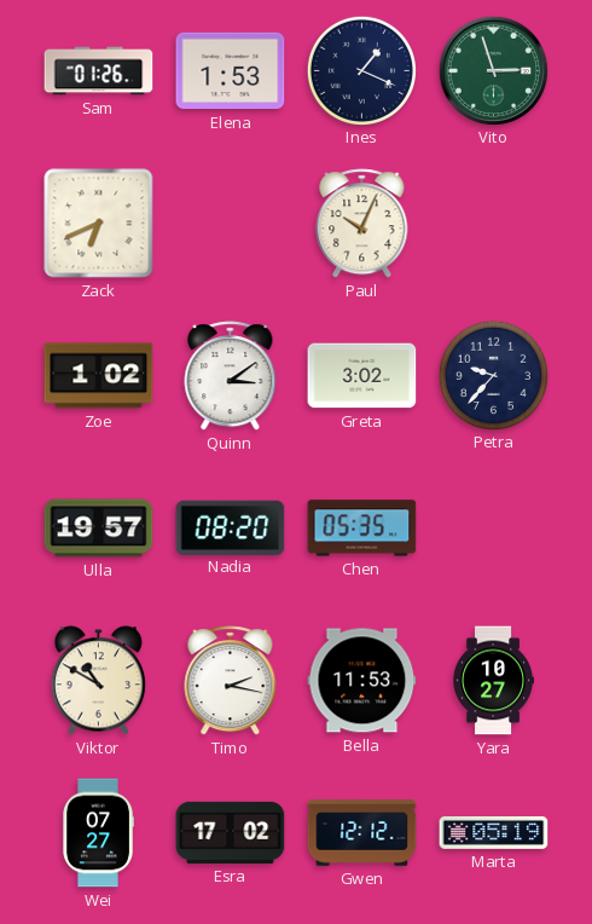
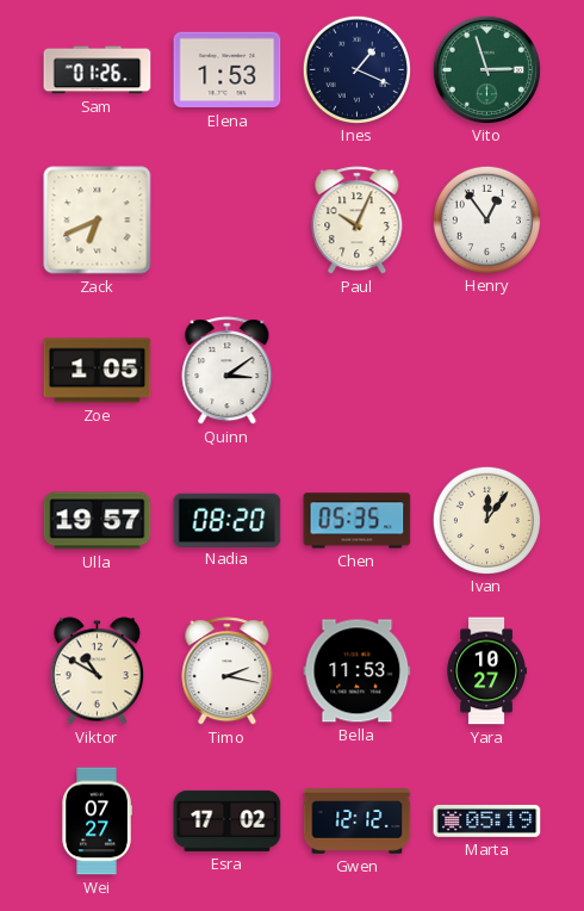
Henry: none -> 12:54 (486, 219)
Zoe: 1:02 -> 1:05 (98, 371)
Greta: 3:02 -> none (362, 376)
Petra: 9:37 -> none (493, 375)
Ivan: none -> 12:06 (486, 520)
